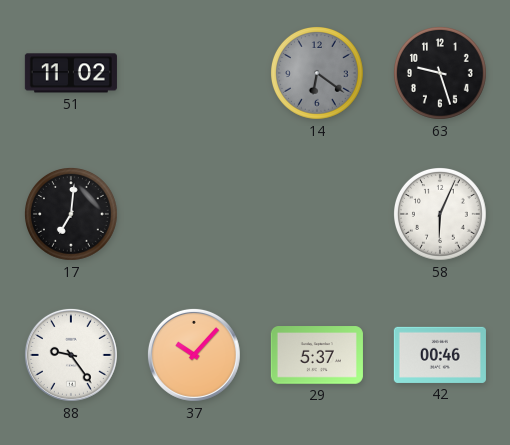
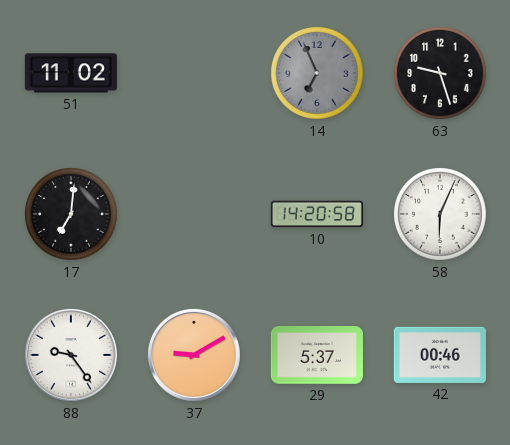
14: 6:21 -> 6:56 (318, 74)
10: none -> 14:20 (317, 214)
37: 10:07 -> 9:10 (194, 355)
